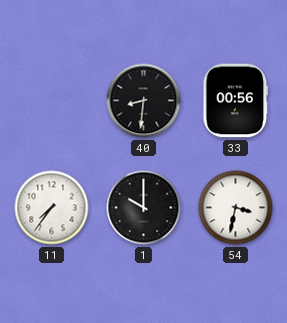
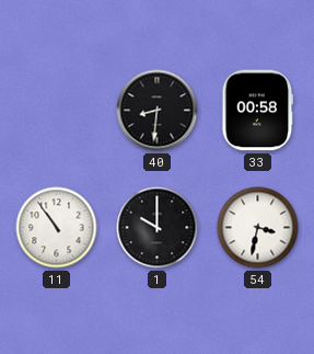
33: 00:56 -> 00:58 (258, 111)
11: 7:36 -> 10:54 (57, 228)
